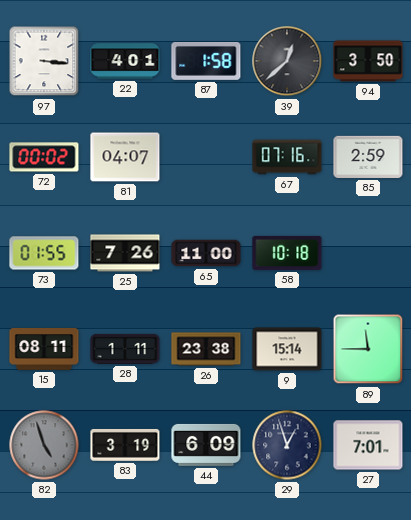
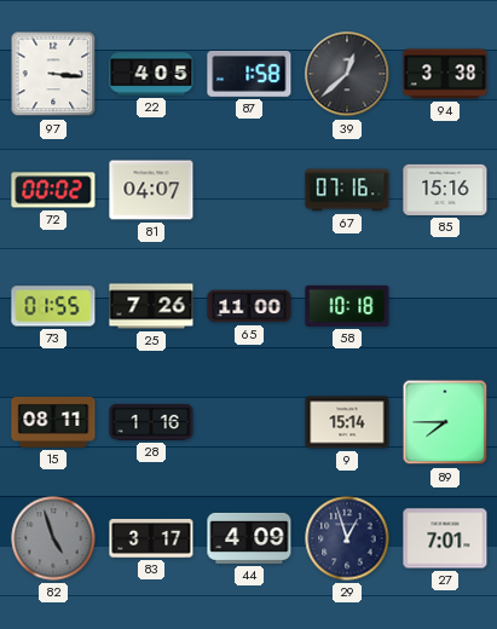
22: 4:01 -> 4:05 (151, 74)
94: 3:50 -> 3:38 (445, 74)
85: 2:59 -> 15:16 (445, 190)
28: 1:11 -> 1:16 (151, 422)
26: 23:38 -> none (206, 349)
89: 11:45 -> 7:45 (445, 422)
83: 3:19 -> 3:17 (151, 538)
44: 6:09 -> 4:09 (249, 538)
